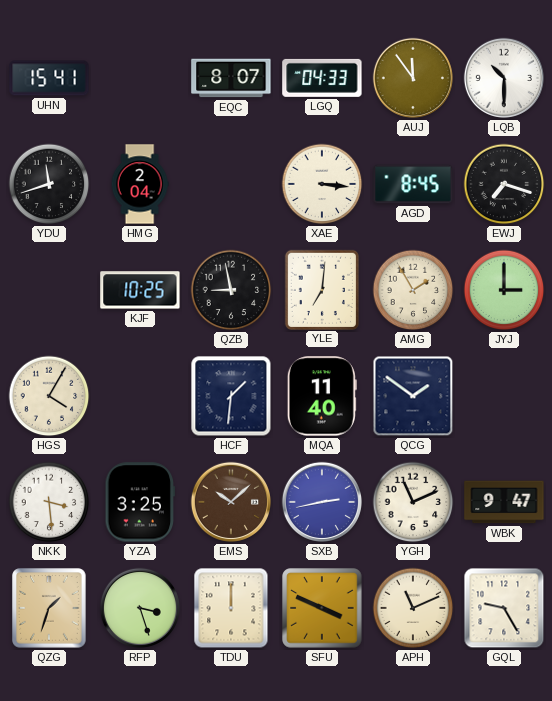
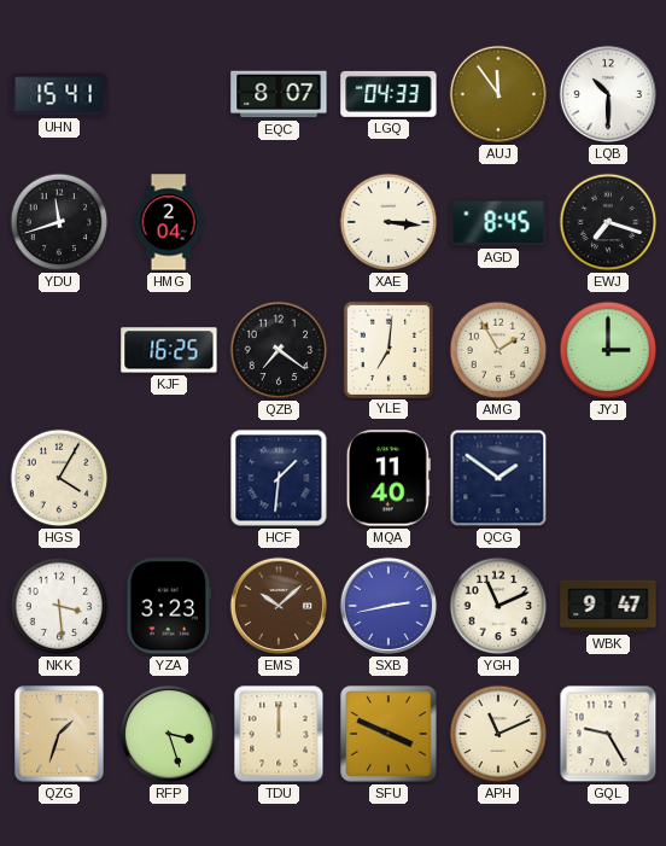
KJF: 10:25 -> 16:25 (169, 350)
QZB: 8:58 -> 7:21 (279, 350)
YZA: 3:25 -> 3:23 (169, 606)
